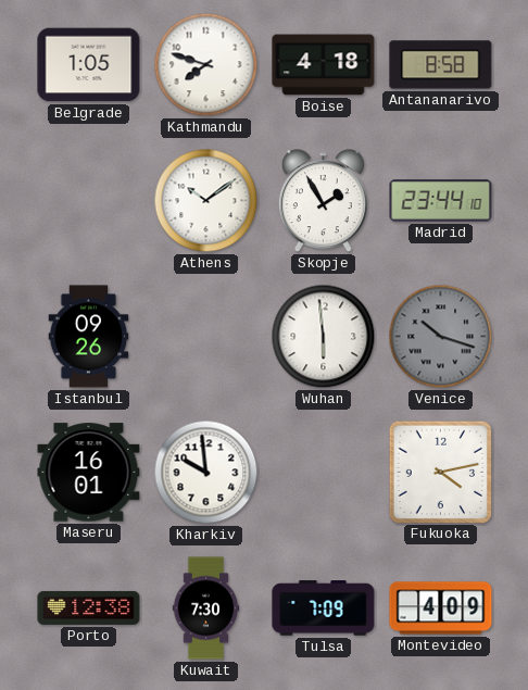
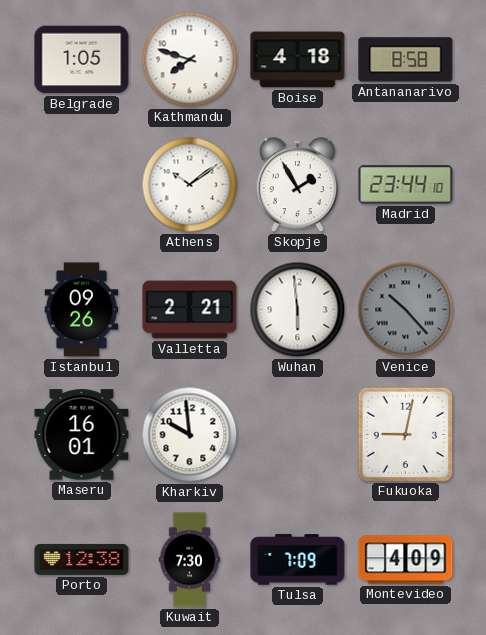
Valletta: none -> 2:21 (190, 310)
Venice: 10:18 -> 10:23 (406, 310)
Fukuoka: 4:13 -> 9:02 (405, 434)
